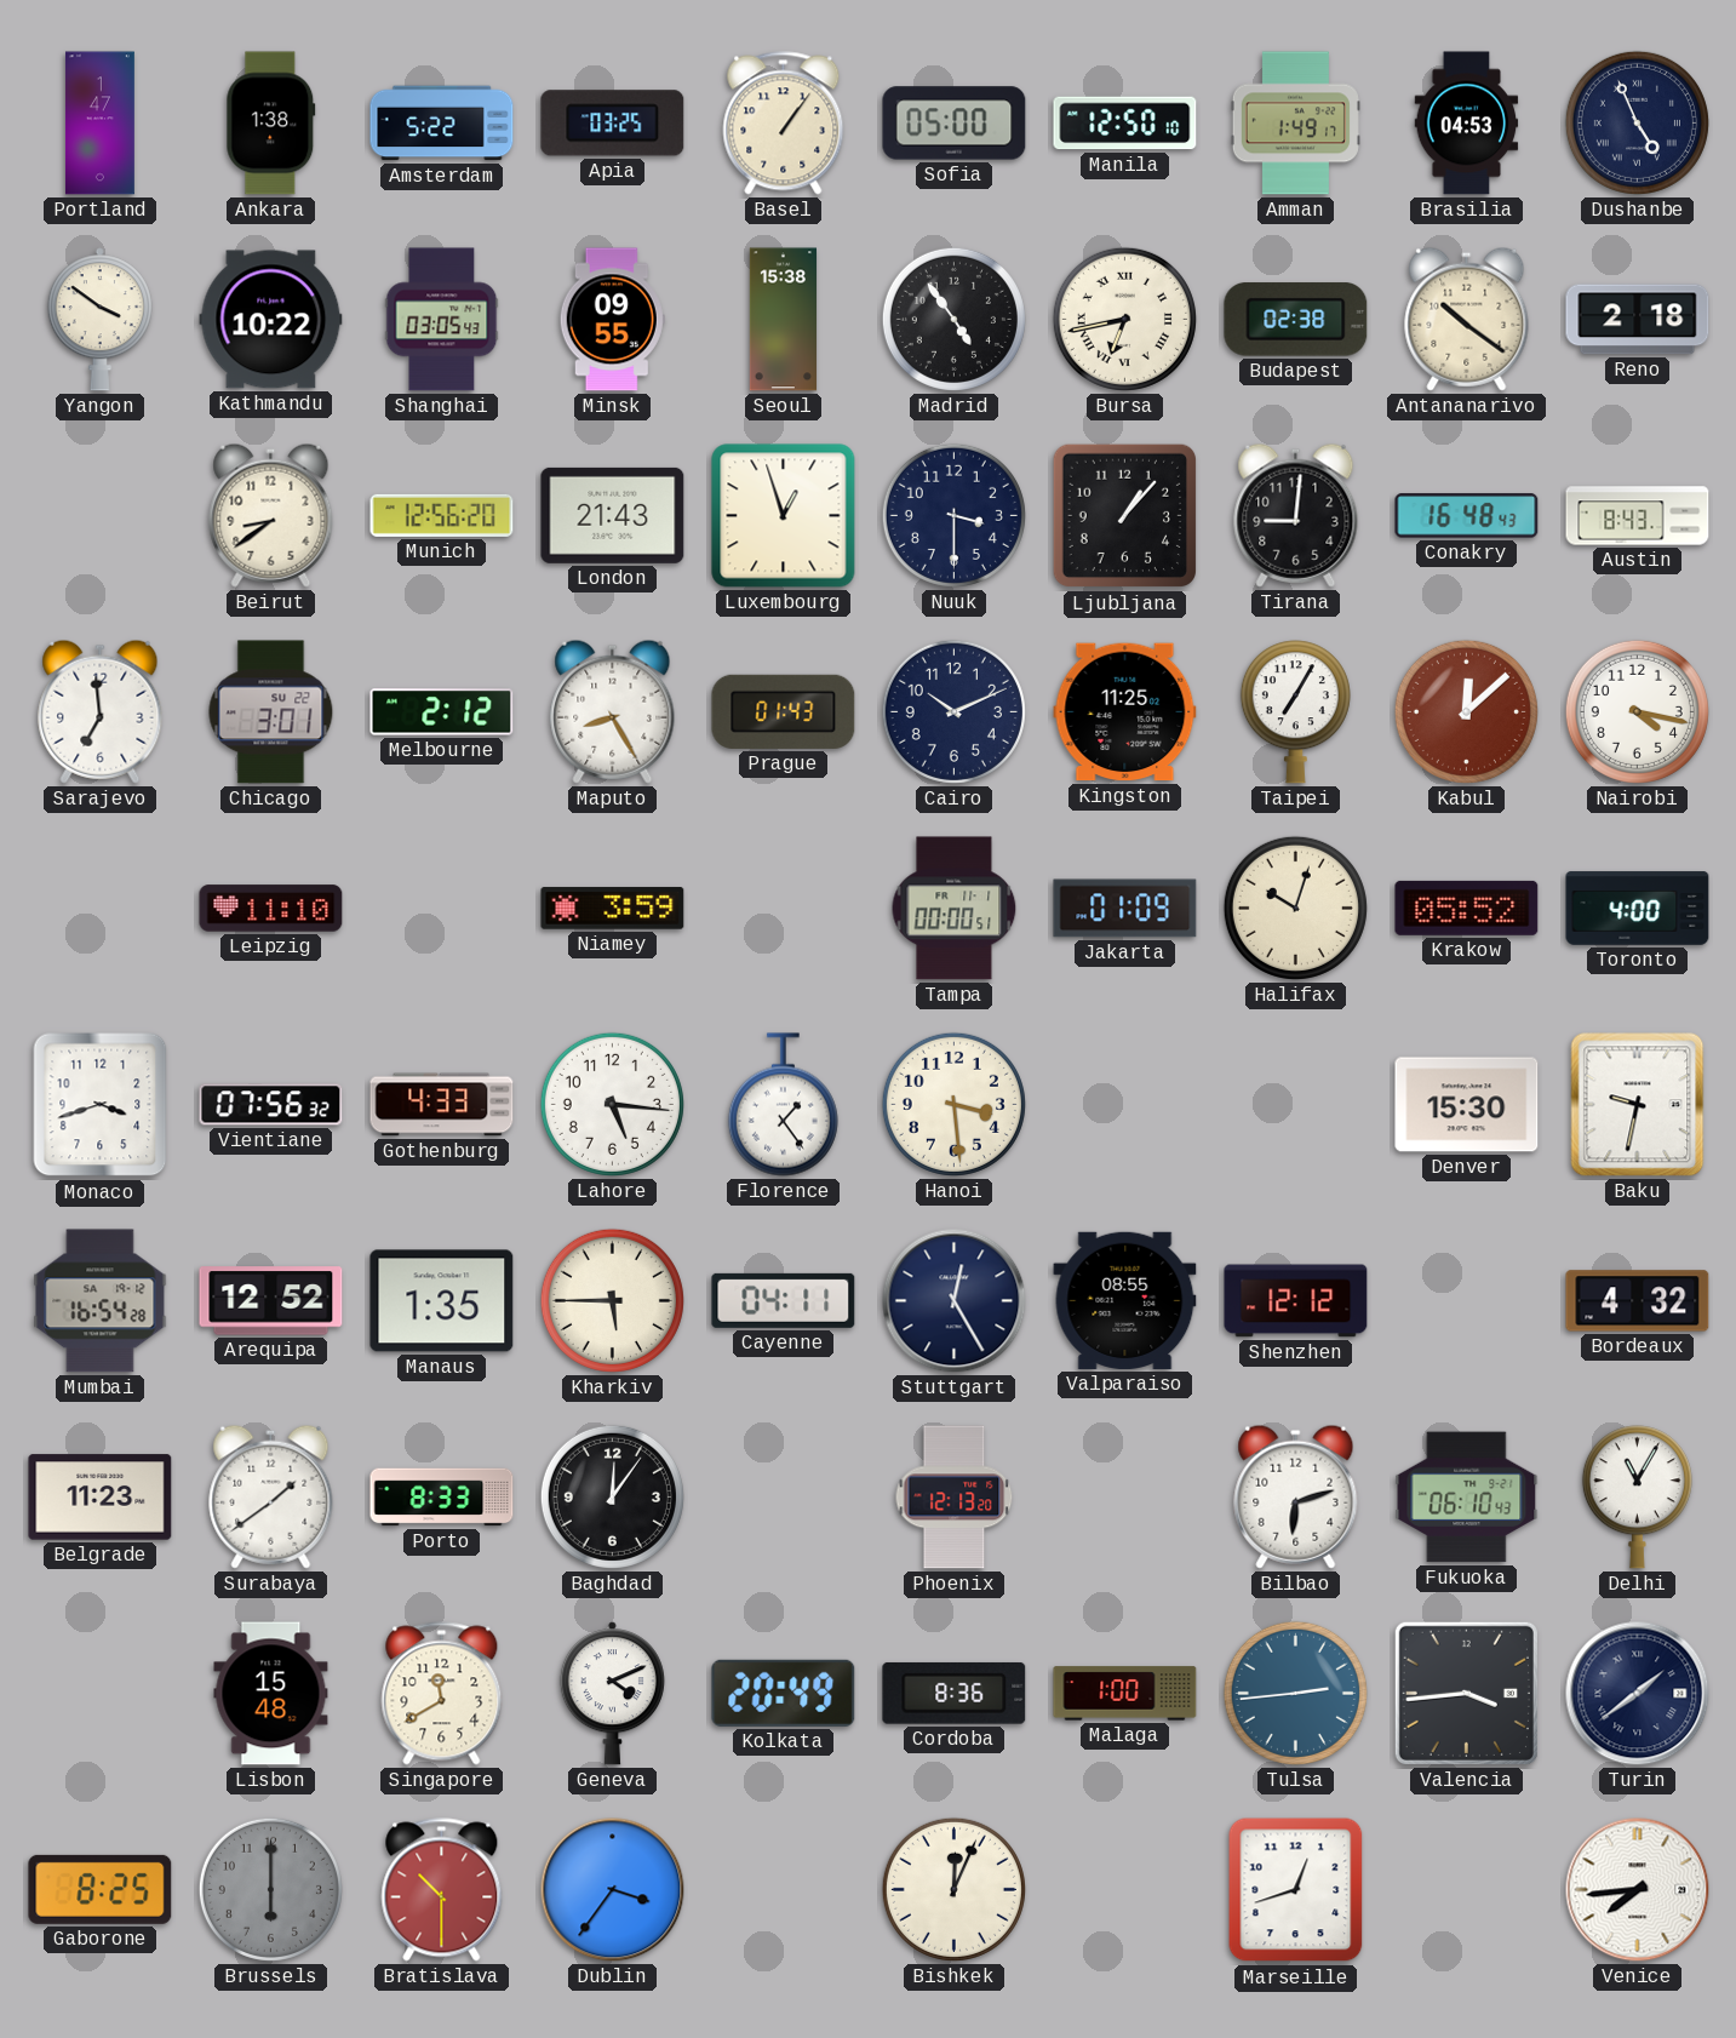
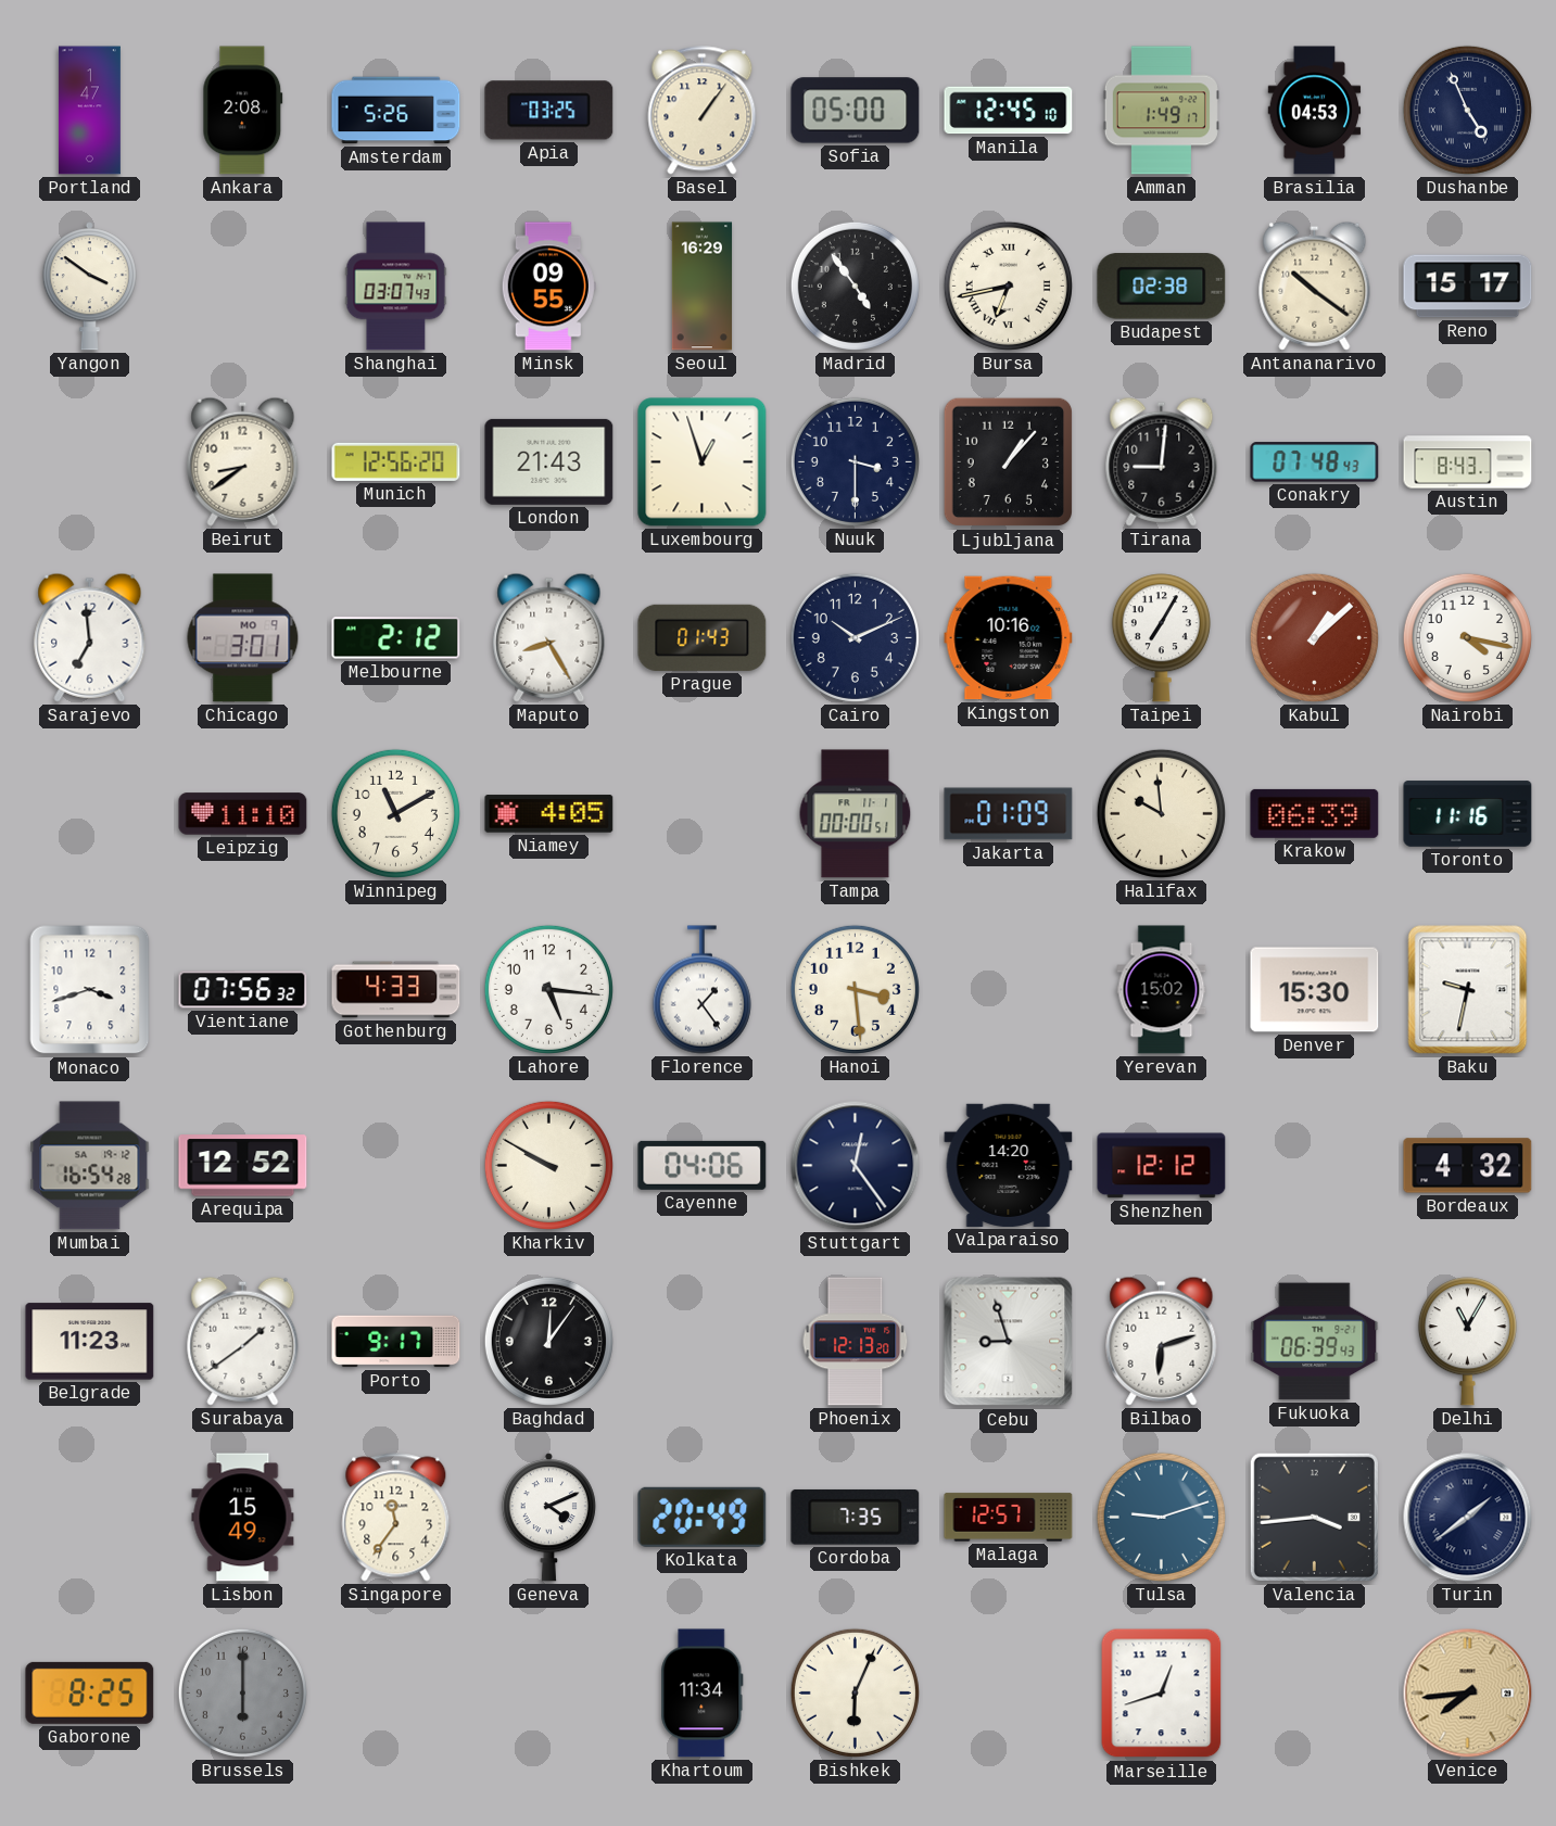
Ankara: 1:38 -> 2:08 (243, 111)
Amsterdam: 5:22 -> 5:26 (396, 111)
Manila: 12:50 -> 12:45 (1009, 111)
Kathmandu: 10:22 -> none (271, 320)
Shanghai: 03:05 -> 03:07 (396, 287)
Seoul: 15:38 -> 16:29 (703, 287)
Reno: 2:18 -> 15:17 (1468, 287)
Conakry: 16:48 -> 07:48 (1315, 462)
Chicago date: SU 22 -> MO 9 (243, 638)
Kingston: 11:25 -> 10:16 (1009, 638)
Kabul: 12:08 -> 1:08 (1314, 637)
Winnipeg: none -> 11:10 (395, 813)
Niamey: 3:59 -> 4:05 (549, 814)
Halifax: 10:03 -> 9:59 (1161, 813)
Krakow: 05:52 -> 06:39 (1315, 813)
Toronto: 4:00 -> 11:16 (1468, 814)
Yerevan: none -> 15:02 (1162, 990)
Manaus: 1:35 -> none (442, 1301)
Kharkiv: 5:45 -> 9:50 (548, 1165)
Cayenne: 04:11 -> 04:06 (703, 1165)
Stuttgart: 12:25 -> 12:24 (856, 1166)
Valparaiso: 08:55 -> 14:20 (1009, 1165)
Porto: 8:33 -> 9:17 (396, 1342)
Cebu: none -> 8:57 (1009, 1342)
Fukuoka: 06:10 -> 06:39 (1315, 1342)
Lisbon: 15:48 -> 15:49 (243, 1518)
Singapore: 11:40 -> 11:36 (396, 1518)
Cordoba: 8:36 -> 7:35 (856, 1517)
Malaga: 1:00 -> 12:57 (1009, 1518)
Tulsa: 2:44 -> 9:12 (1161, 1517)
Bratislava: 10:30 -> none (442, 1890)
Dublin: 3:36 -> none (613, 1890)
Khartoum: none -> 11:34 (703, 1694)
Bishkek: 12:04 -> 6:04 (855, 1692)
Venice dial: white -> champagne (1468, 1694)
